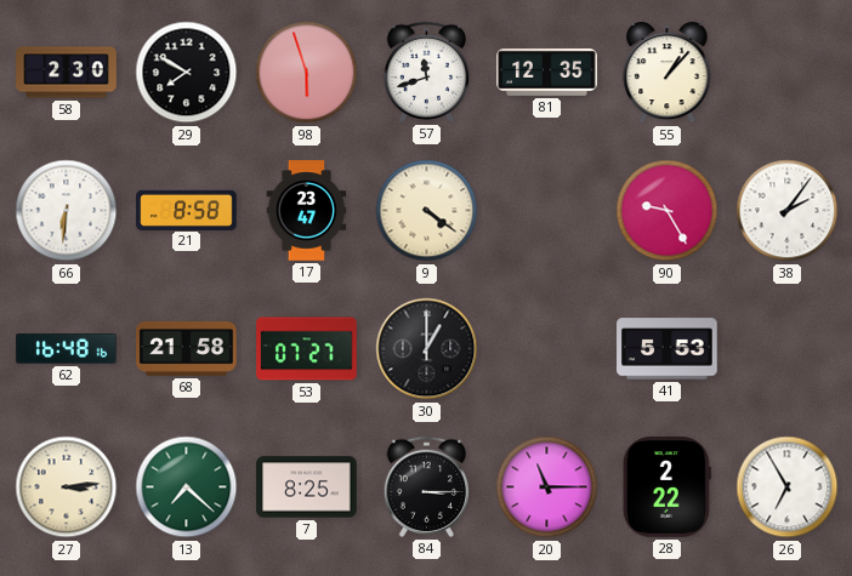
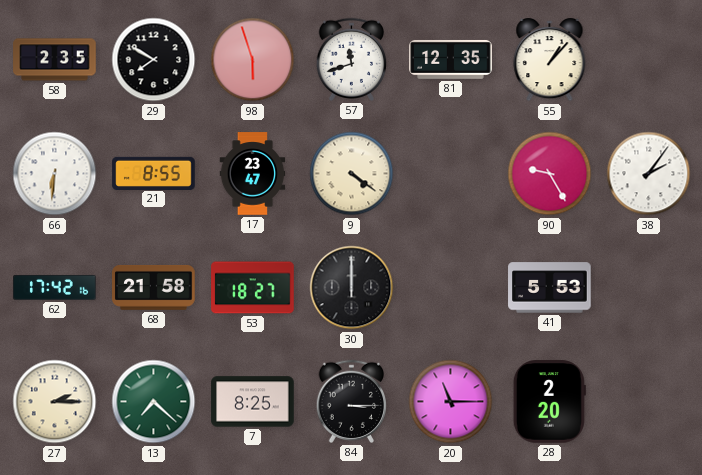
58: 2:30 -> 2:35 (55, 60)
21: 8:58 -> 8:55 (154, 173)
62: 16:48 -> 17:42 (55, 288)
53: 07:27 -> 18:27 (253, 288)
30: 1:00 -> 12:00 (352, 288)
27: 3:14 -> 2:15 (55, 402)
28: 2:22 -> 2:20 (549, 402)
26: 6:55 -> none (788, 487)
